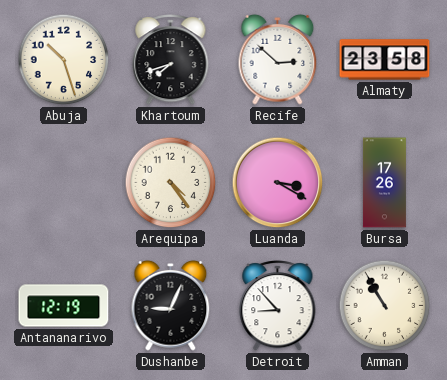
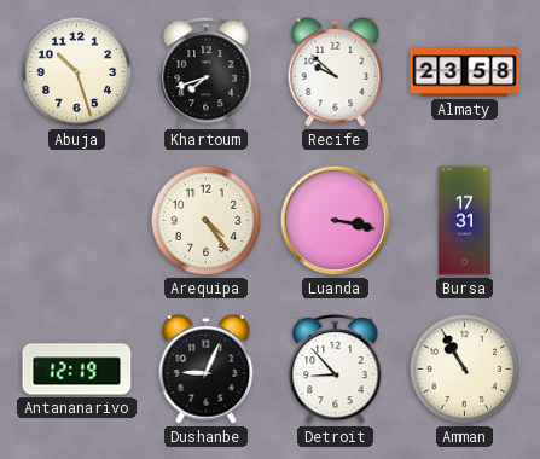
Recife: 2:52 -> 9:52 (336, 72)
Luanda: 3:20 -> 3:17 (336, 221)
Bursa: 17:26 -> 17:31 (464, 221)
